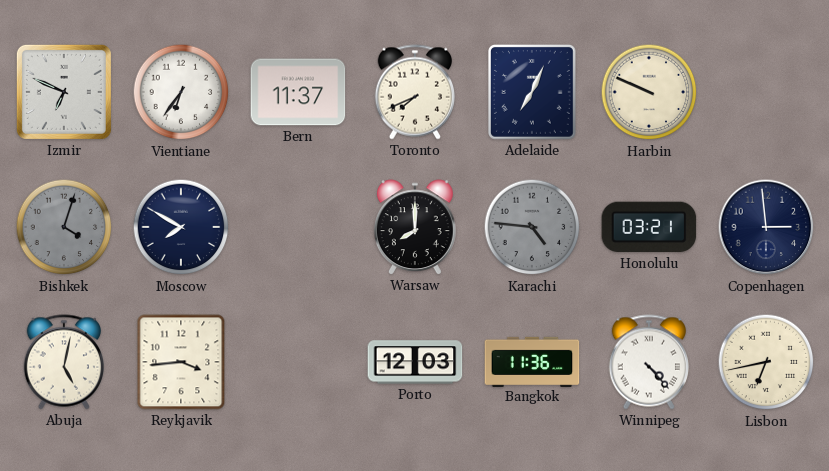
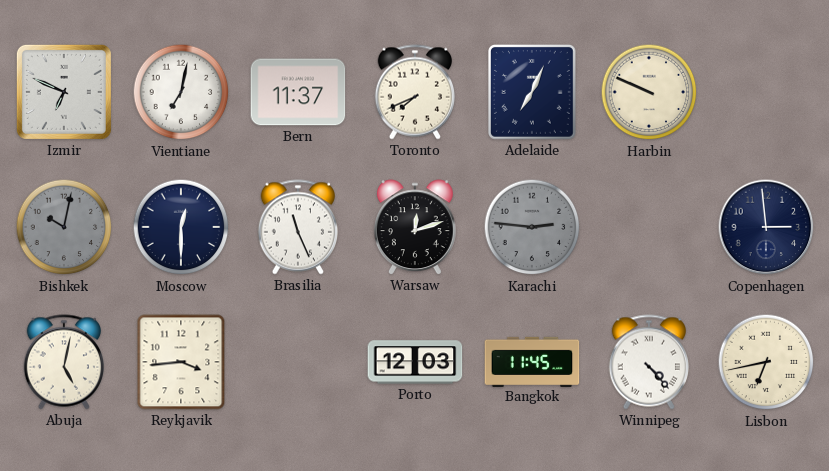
Vientiane: 6:36 -> 7:02 (181, 92)
Bishkek: 4:03 -> 10:02 (64, 227)
Moscow: 7:50 -> 12:30 (181, 227)
Brasilia: none -> 11:26 (297, 227)
Warsaw: 8:00 -> 12:12 (415, 227)
Karachi: 4:46 -> 2:46 (532, 227)
Honolulu: 03:21 -> none (649, 227)
Bangkok: 11:36 -> 11:45 (532, 361)
